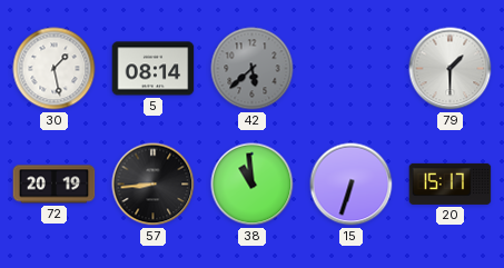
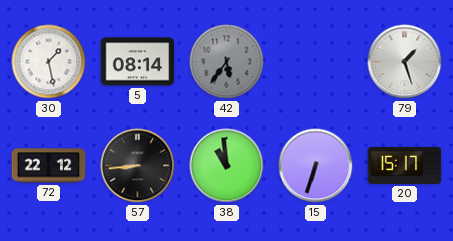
42: 5:38 -> 5:36 (227, 62)
79: 1:30 -> 1:27 (405, 62)
72: 20:19 -> 22:12 (49, 166)
